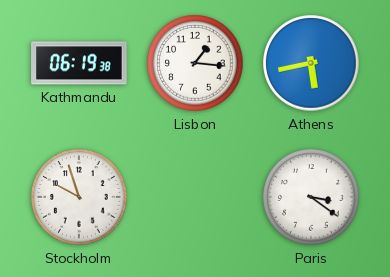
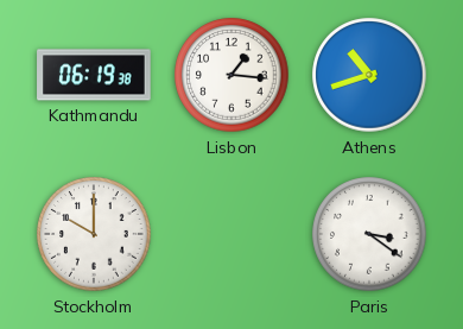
Athens: 5:43 -> 10:42 (369, 75)
Stockholm: 9:57 -> 10:00 (94, 234)
